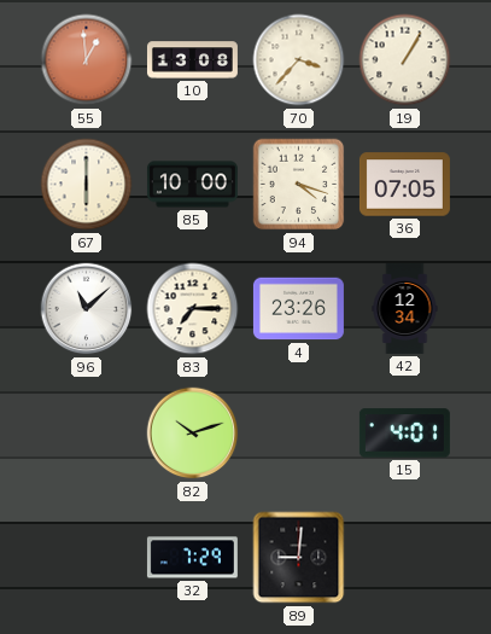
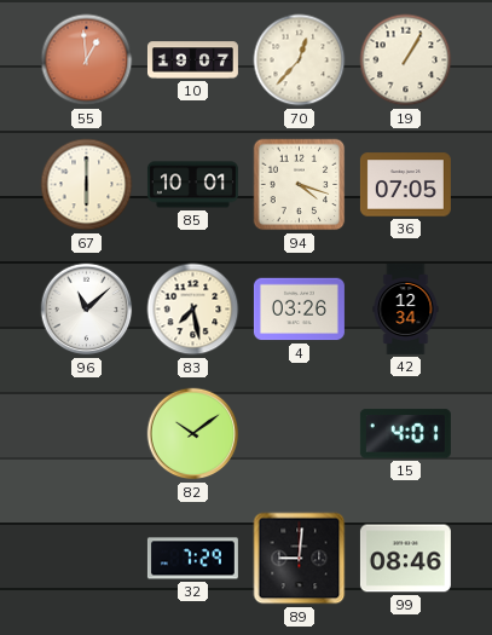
10: 13:08 -> 19:07 (192, 60)
70: 3:37 -> 12:37 (300, 60)
85: 10:00 -> 10:01 (192, 185)
83: 7:15 -> 7:28 (193, 310)
4: 23:26 -> 03:26 (299, 310)
82: 10:12 -> 10:09 (193, 434)
99: none -> 08:46 (405, 559)
